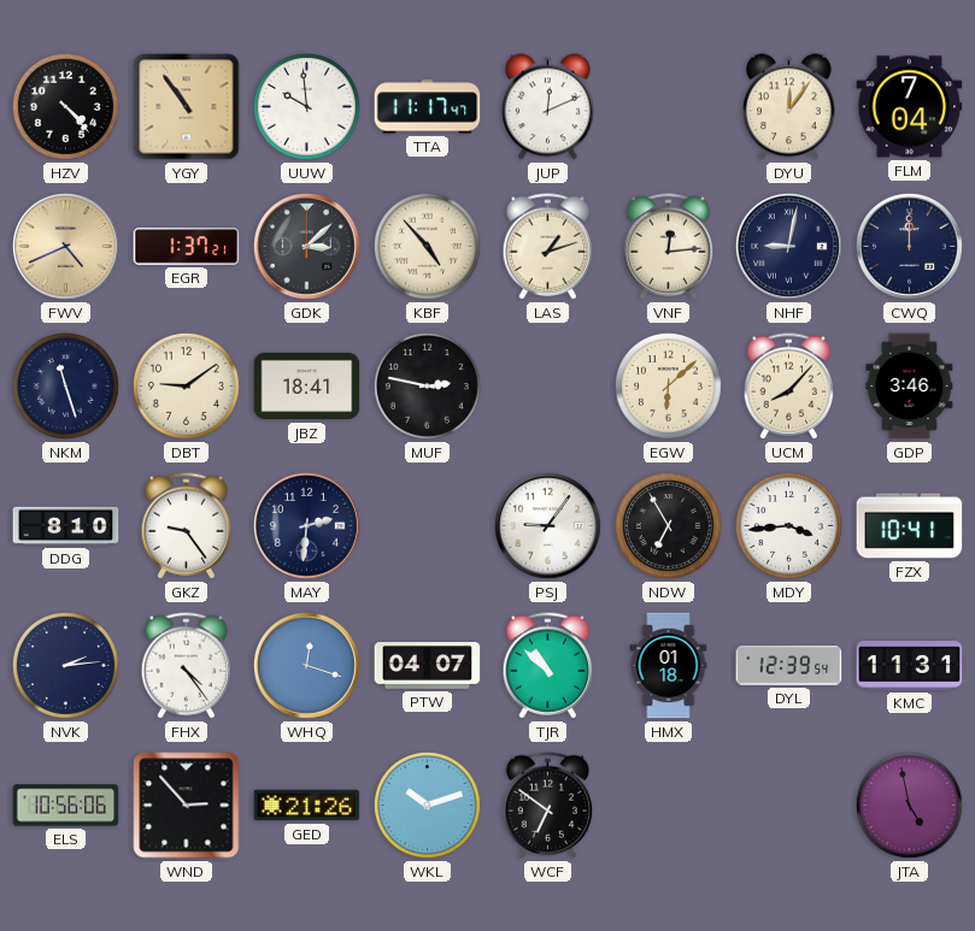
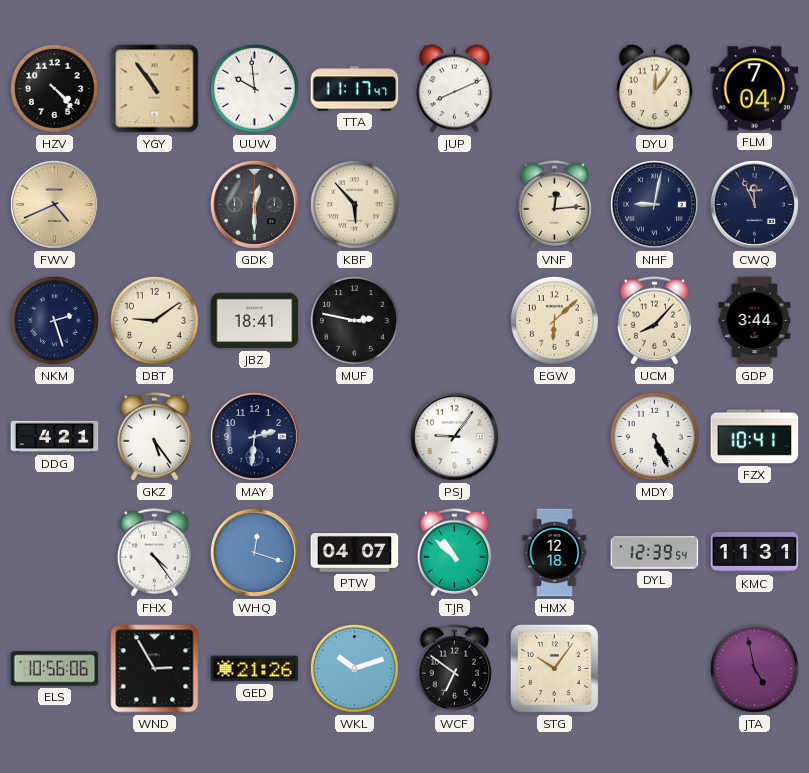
JUP: 12:11 -> 8:11 (455, 89)
EGR: 1:37 -> none (187, 247)
GDK: 3:08 -> 12:30 (254, 204)
KBF: 4:53 -> 5:53 (354, 204)
LAS: 1:12 -> none (548, 247)
CWQ: 12:00 -> 11:56 (754, 204)
NKM: 11:27 -> 2:27 (54, 320)
GDP: 3:46 -> 3:44 (755, 321)
DDG: 8:10 -> 4:21 (55, 437)
GKZ: 9:24 -> 5:24 (155, 437)
NDW: 6:55 -> none (668, 525)
MDY: 3:44 -> 5:26 (654, 436)
NVK: 2:14 -> none (65, 665)
HMX: 01:18 -> 12:18 (555, 553)
WND: 2:53 -> 2:55 (155, 669)
STG: none -> 10:06 (554, 668)
